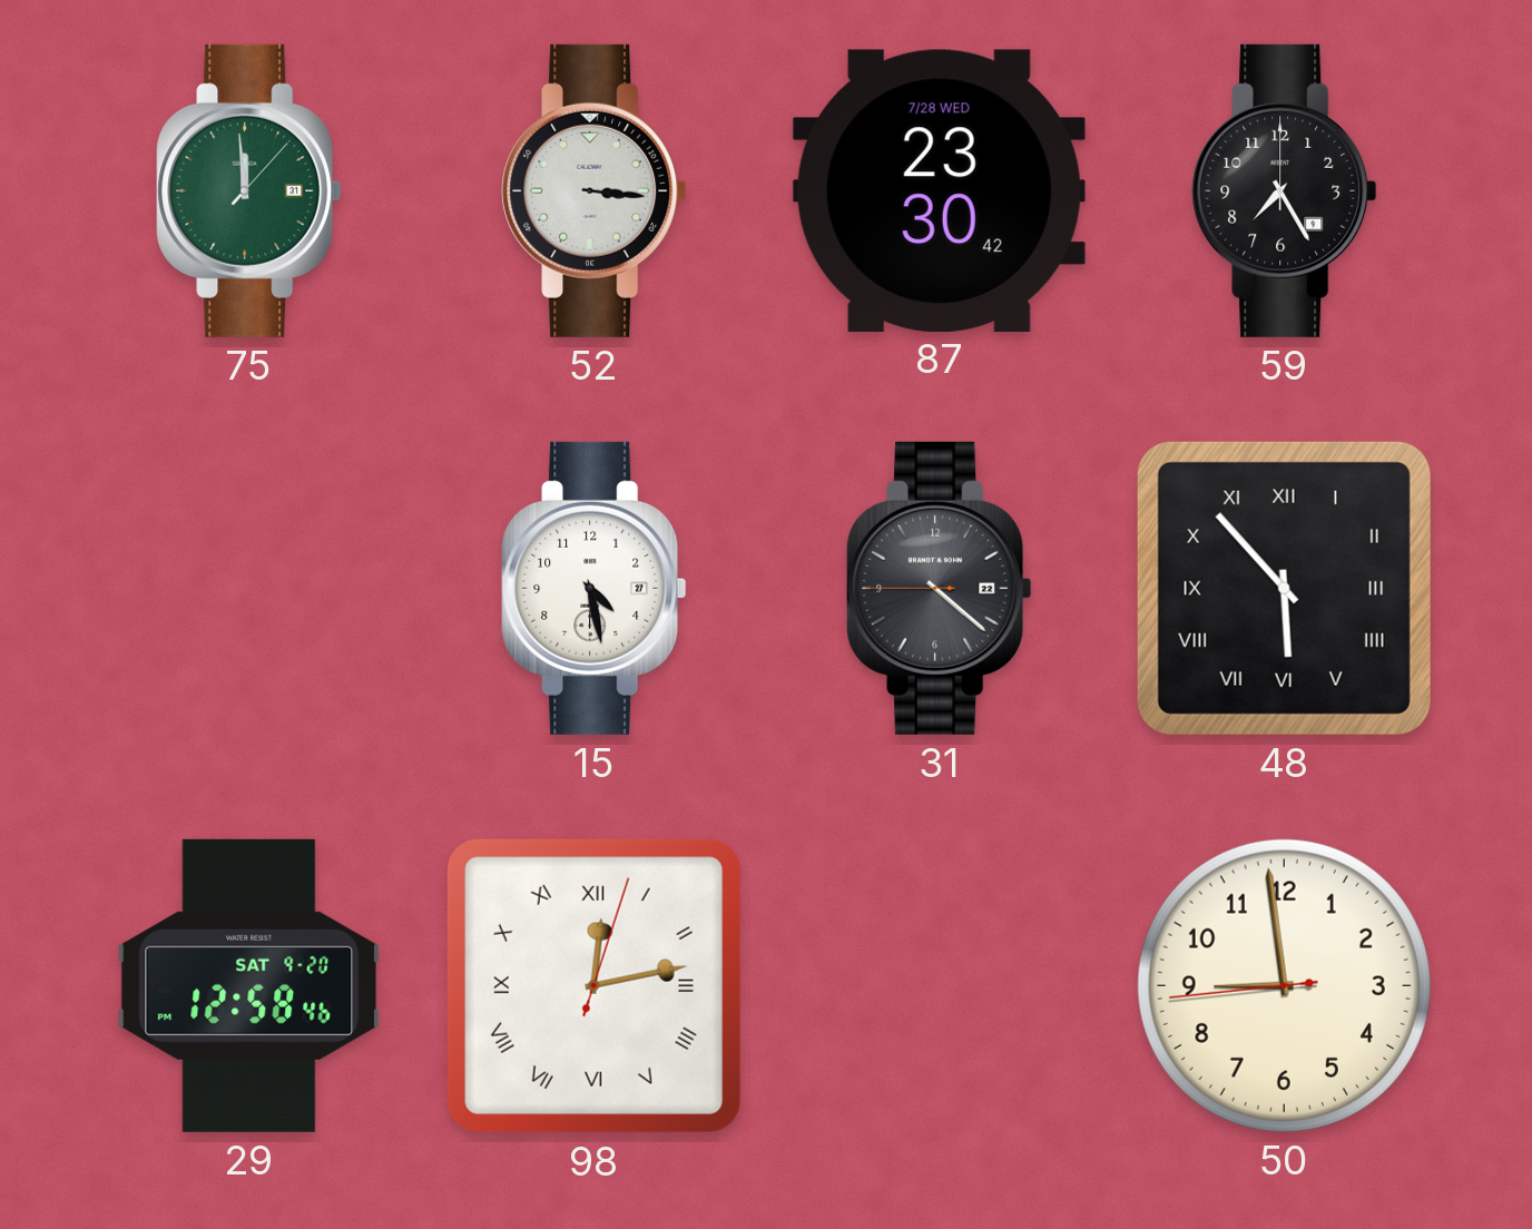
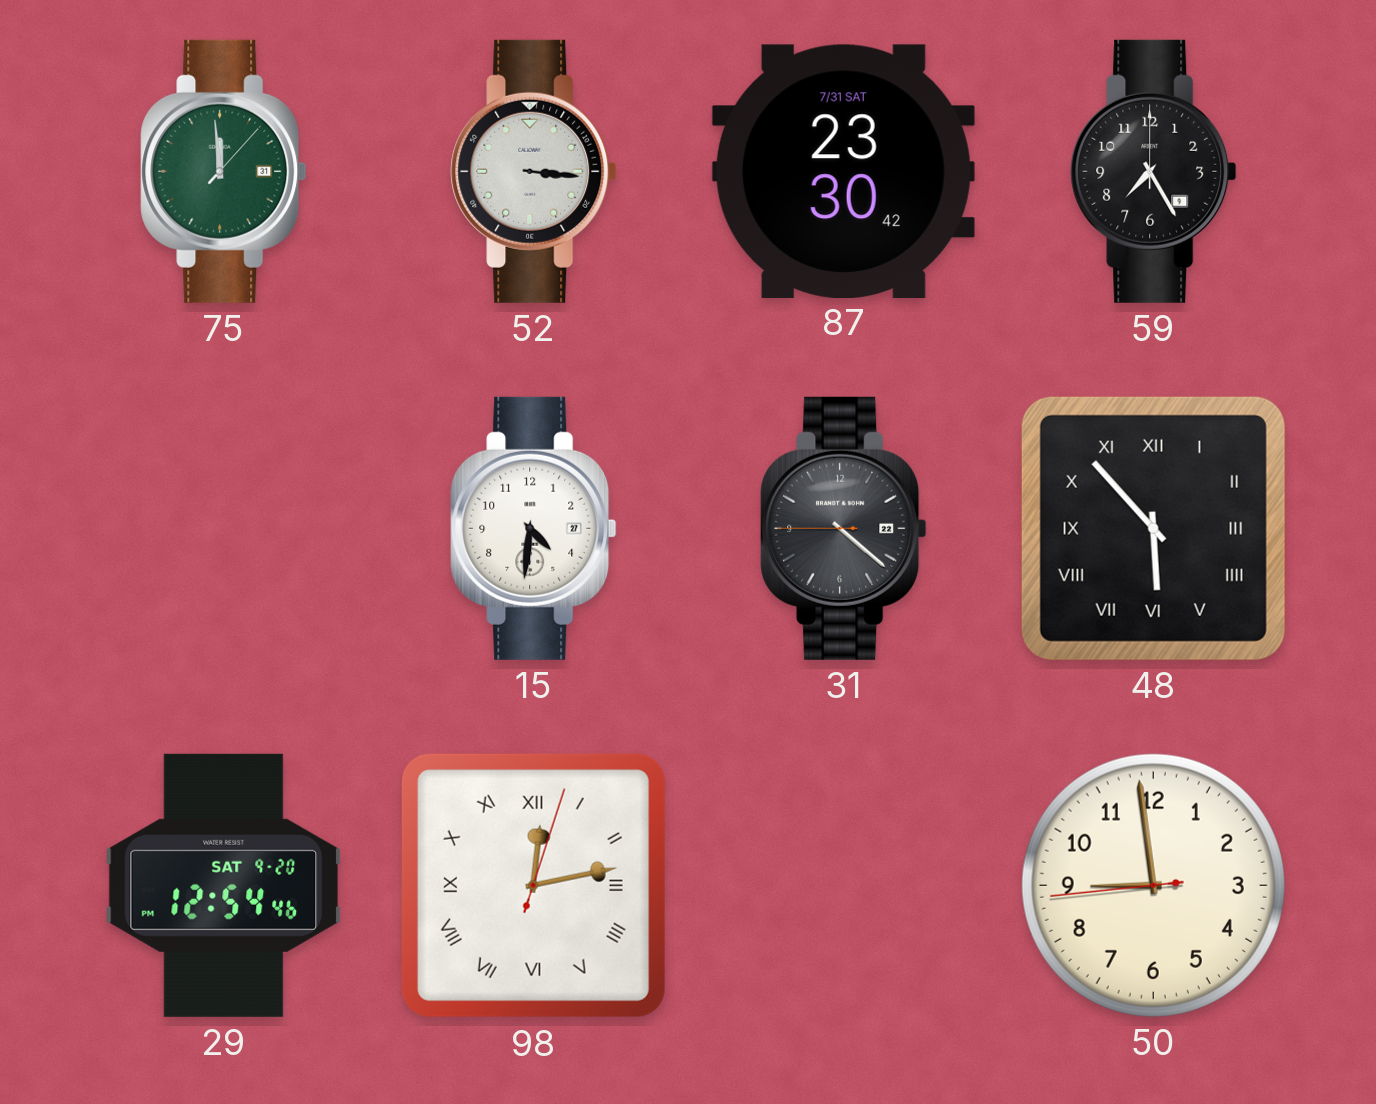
87 date: 7/28 WED -> 7/31 SAT (843, 171)
15: 4:28 -> 4:31 (534, 528)
29: 12:58 -> 12:54 (224, 885)
